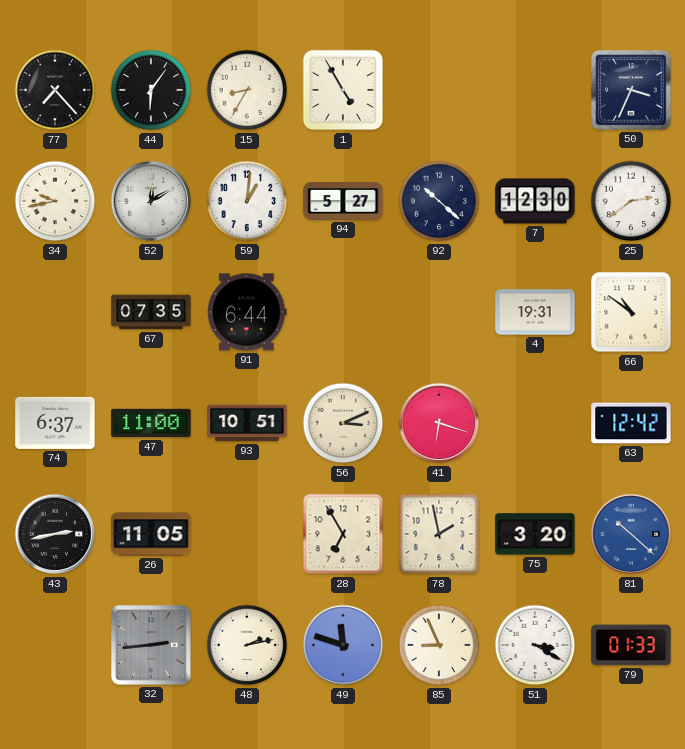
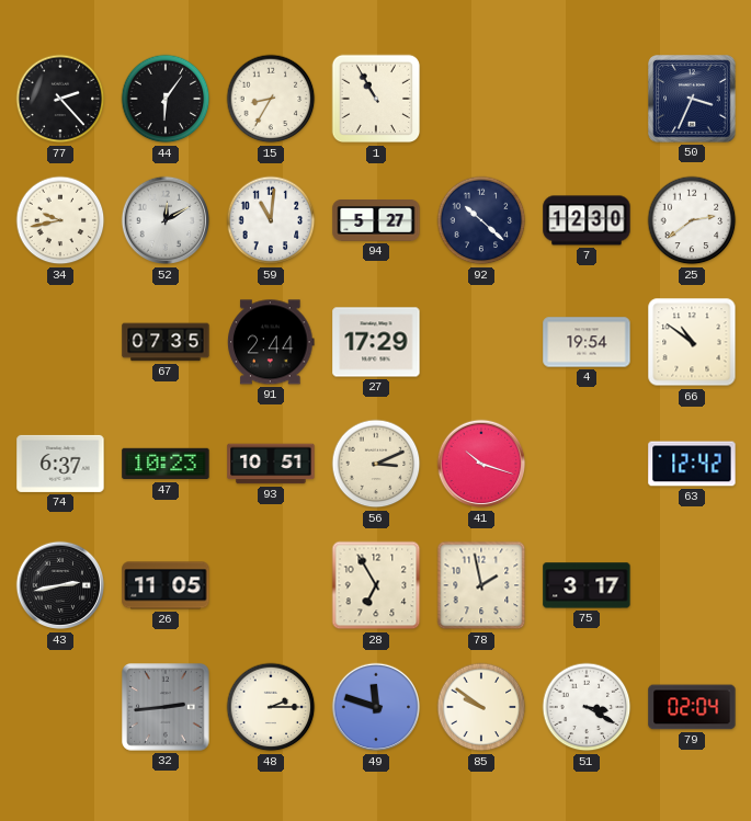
77: 7:23 -> 2:23 (60, 99)
1: 4:55 -> 10:55 (376, 99)
59: 1:01 -> 11:01 (271, 220)
91: 6:44 -> 2:44 (271, 342)
27: none -> 17:29 (376, 342)
4: 19:31 -> 19:54 (587, 342)
47: 11:00 -> 10:23 (166, 464)
41: 6:18 -> 10:18 (481, 464)
75: 3:20 -> 3:17 (587, 585)
81: 10:22 -> none (631, 534)
48: 2:13 -> 2:15 (271, 707)
85: 8:56 -> 9:51 (481, 707)
79: 01:33 -> 02:04 (692, 707)
